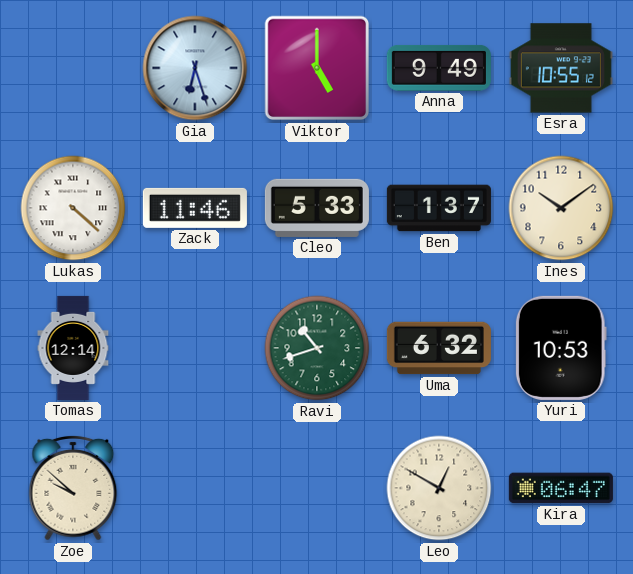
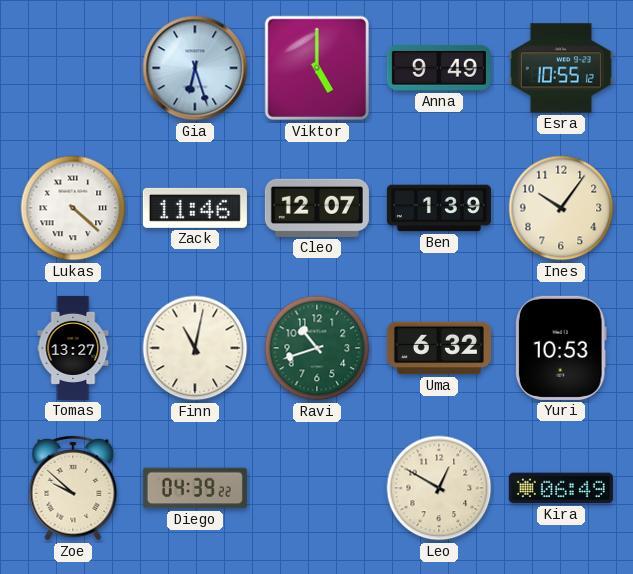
Cleo: 5:33 -> 12:07 (317, 208)
Ben: 1:37 -> 1:39 (439, 208)
Ines: 10:09 -> 10:06 (561, 208)
Tomas: 12:14 -> 13:27 (73, 348)
Finn: none -> 11:02 (195, 348)
Diego: none -> 04:39 (195, 488)
Kira: 06:47 -> 06:49 (561, 488)
